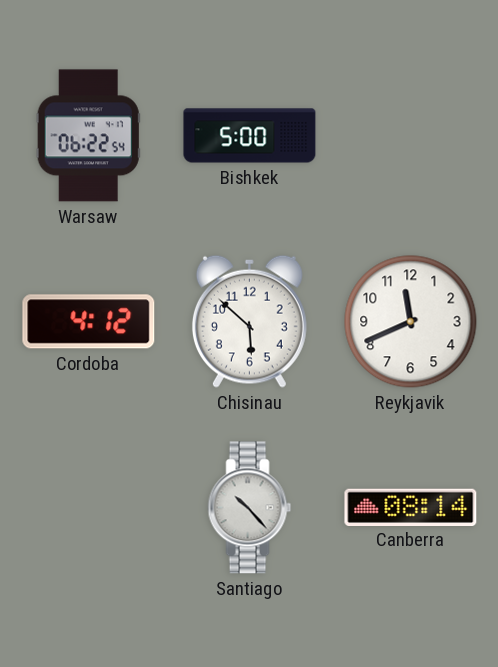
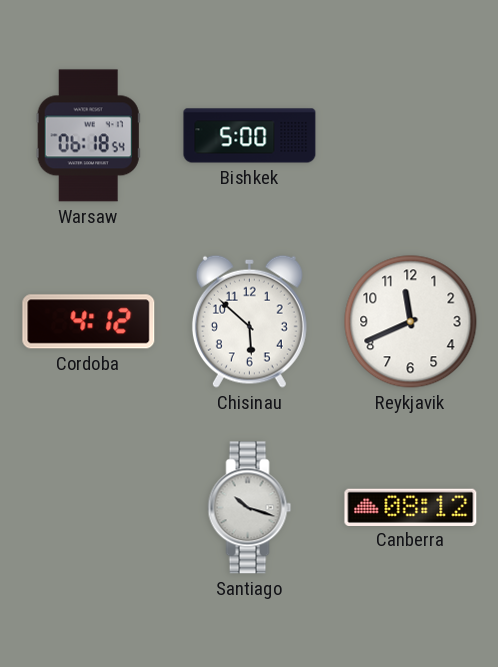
Warsaw: 06:22 -> 06:18 (88, 136)
Santiago: 10:23 -> 10:18 (250, 508)
Canberra: 08:14 -> 08:12 (411, 507)
